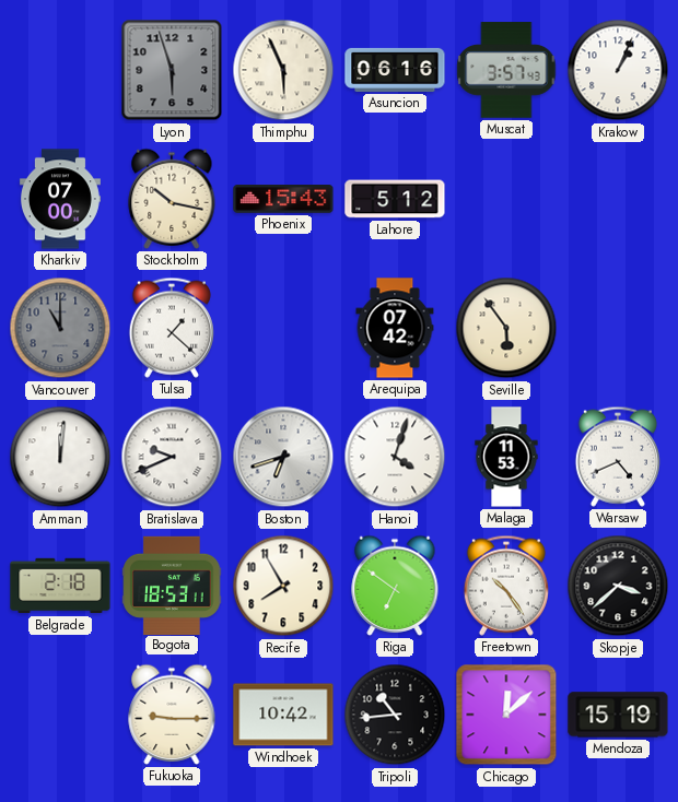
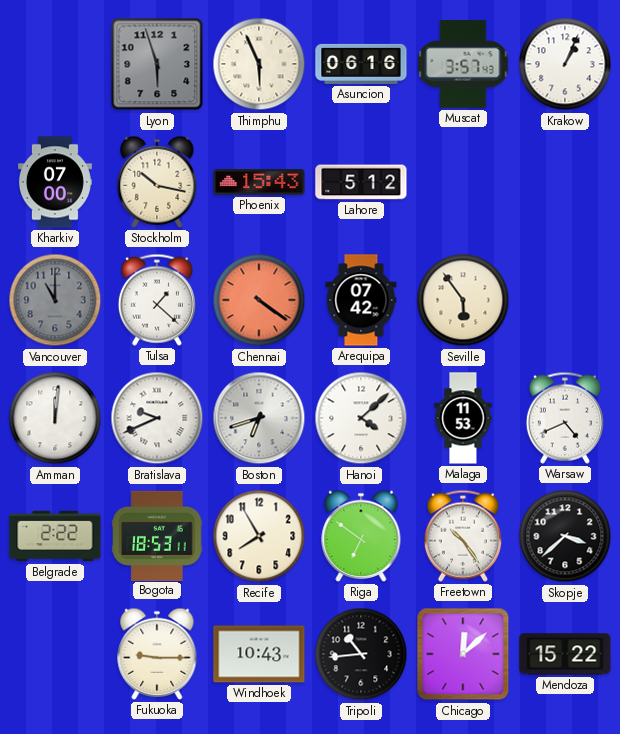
Chennai: none -> 4:21 (259, 300)
Hanoi: 4:03 -> 4:08 (361, 418)
Belgrade: 2:18 -> 2:22 (55, 536)
Windhoek: 10:42 -> 10:43 (259, 654)
Mendoza: 15:19 -> 15:22 (565, 654)
